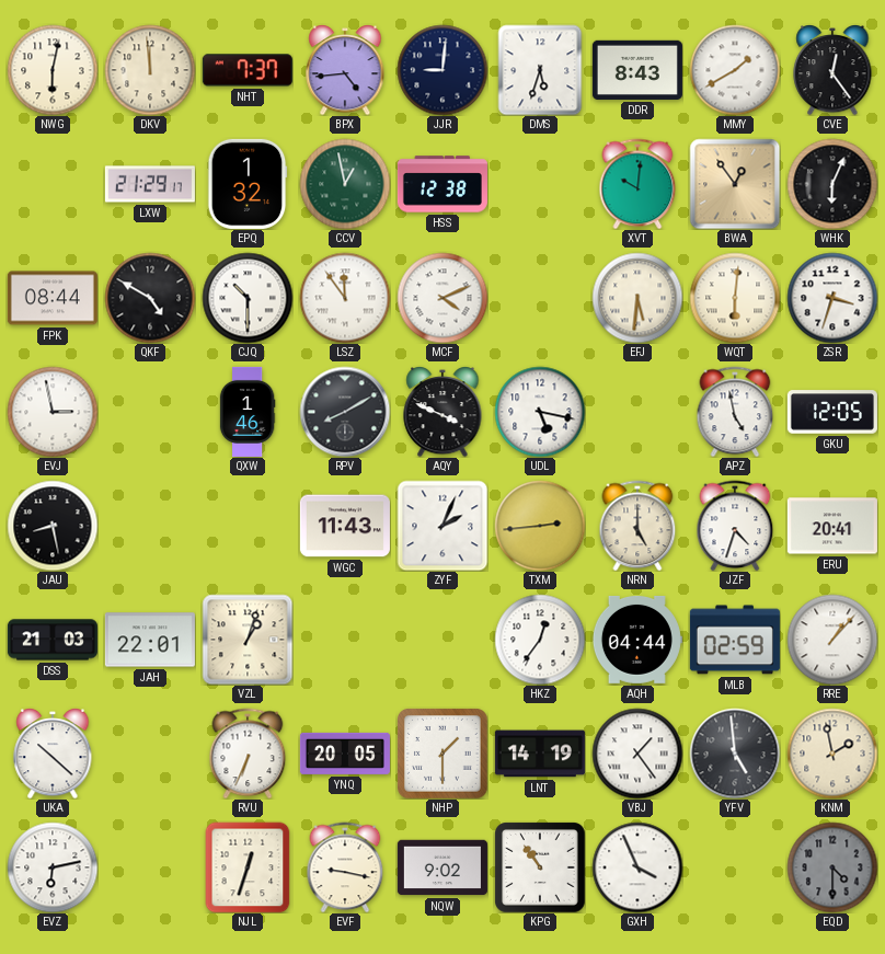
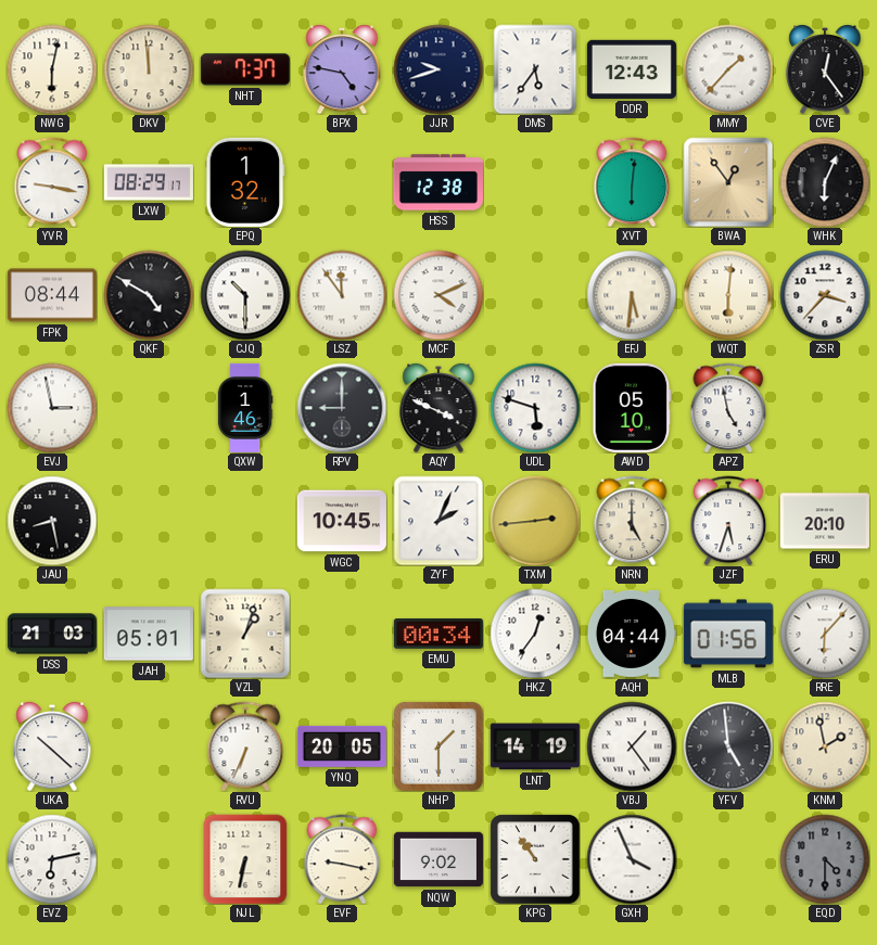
BPX: 4:44 -> 4:47 (342, 69)
JJR: 9:01 -> 9:42 (438, 69)
DMS: 5:33 -> 5:36 (535, 69)
DDR: 8:43 -> 12:43 (632, 69)
MMY: 1:40 -> 1:37 (728, 69)
YVR: none -> 9:17 (52, 182)
LXW: 21:29 -> 08:29 (149, 182)
CCV: 12:58 -> none (345, 184)
XVT: 10:01 -> 6:01 (632, 182)
ZSR: 3:33 -> 3:37 (825, 295)
RPV: 8:10 -> 9:00 (342, 408)
UDL: 5:17 -> 5:48 (535, 408)
AWD: none -> 05:10 (632, 408)
GKU: 12:05 -> none (832, 412)
WGC: 11:43 -> 10:45 (342, 521)
JZF: 4:33 -> 5:33 (728, 521)
ERU: 20:41 -> 20:10 (825, 521)
JAH: 22:01 -> 05:01 (149, 634)
EMU: none -> 00:34 (438, 634)
MLB: 02:59 -> 01:56 (728, 634)
RRE: 1:07 -> 6:07 (825, 634)
NJL: 12:33 -> 6:32 (245, 859)
